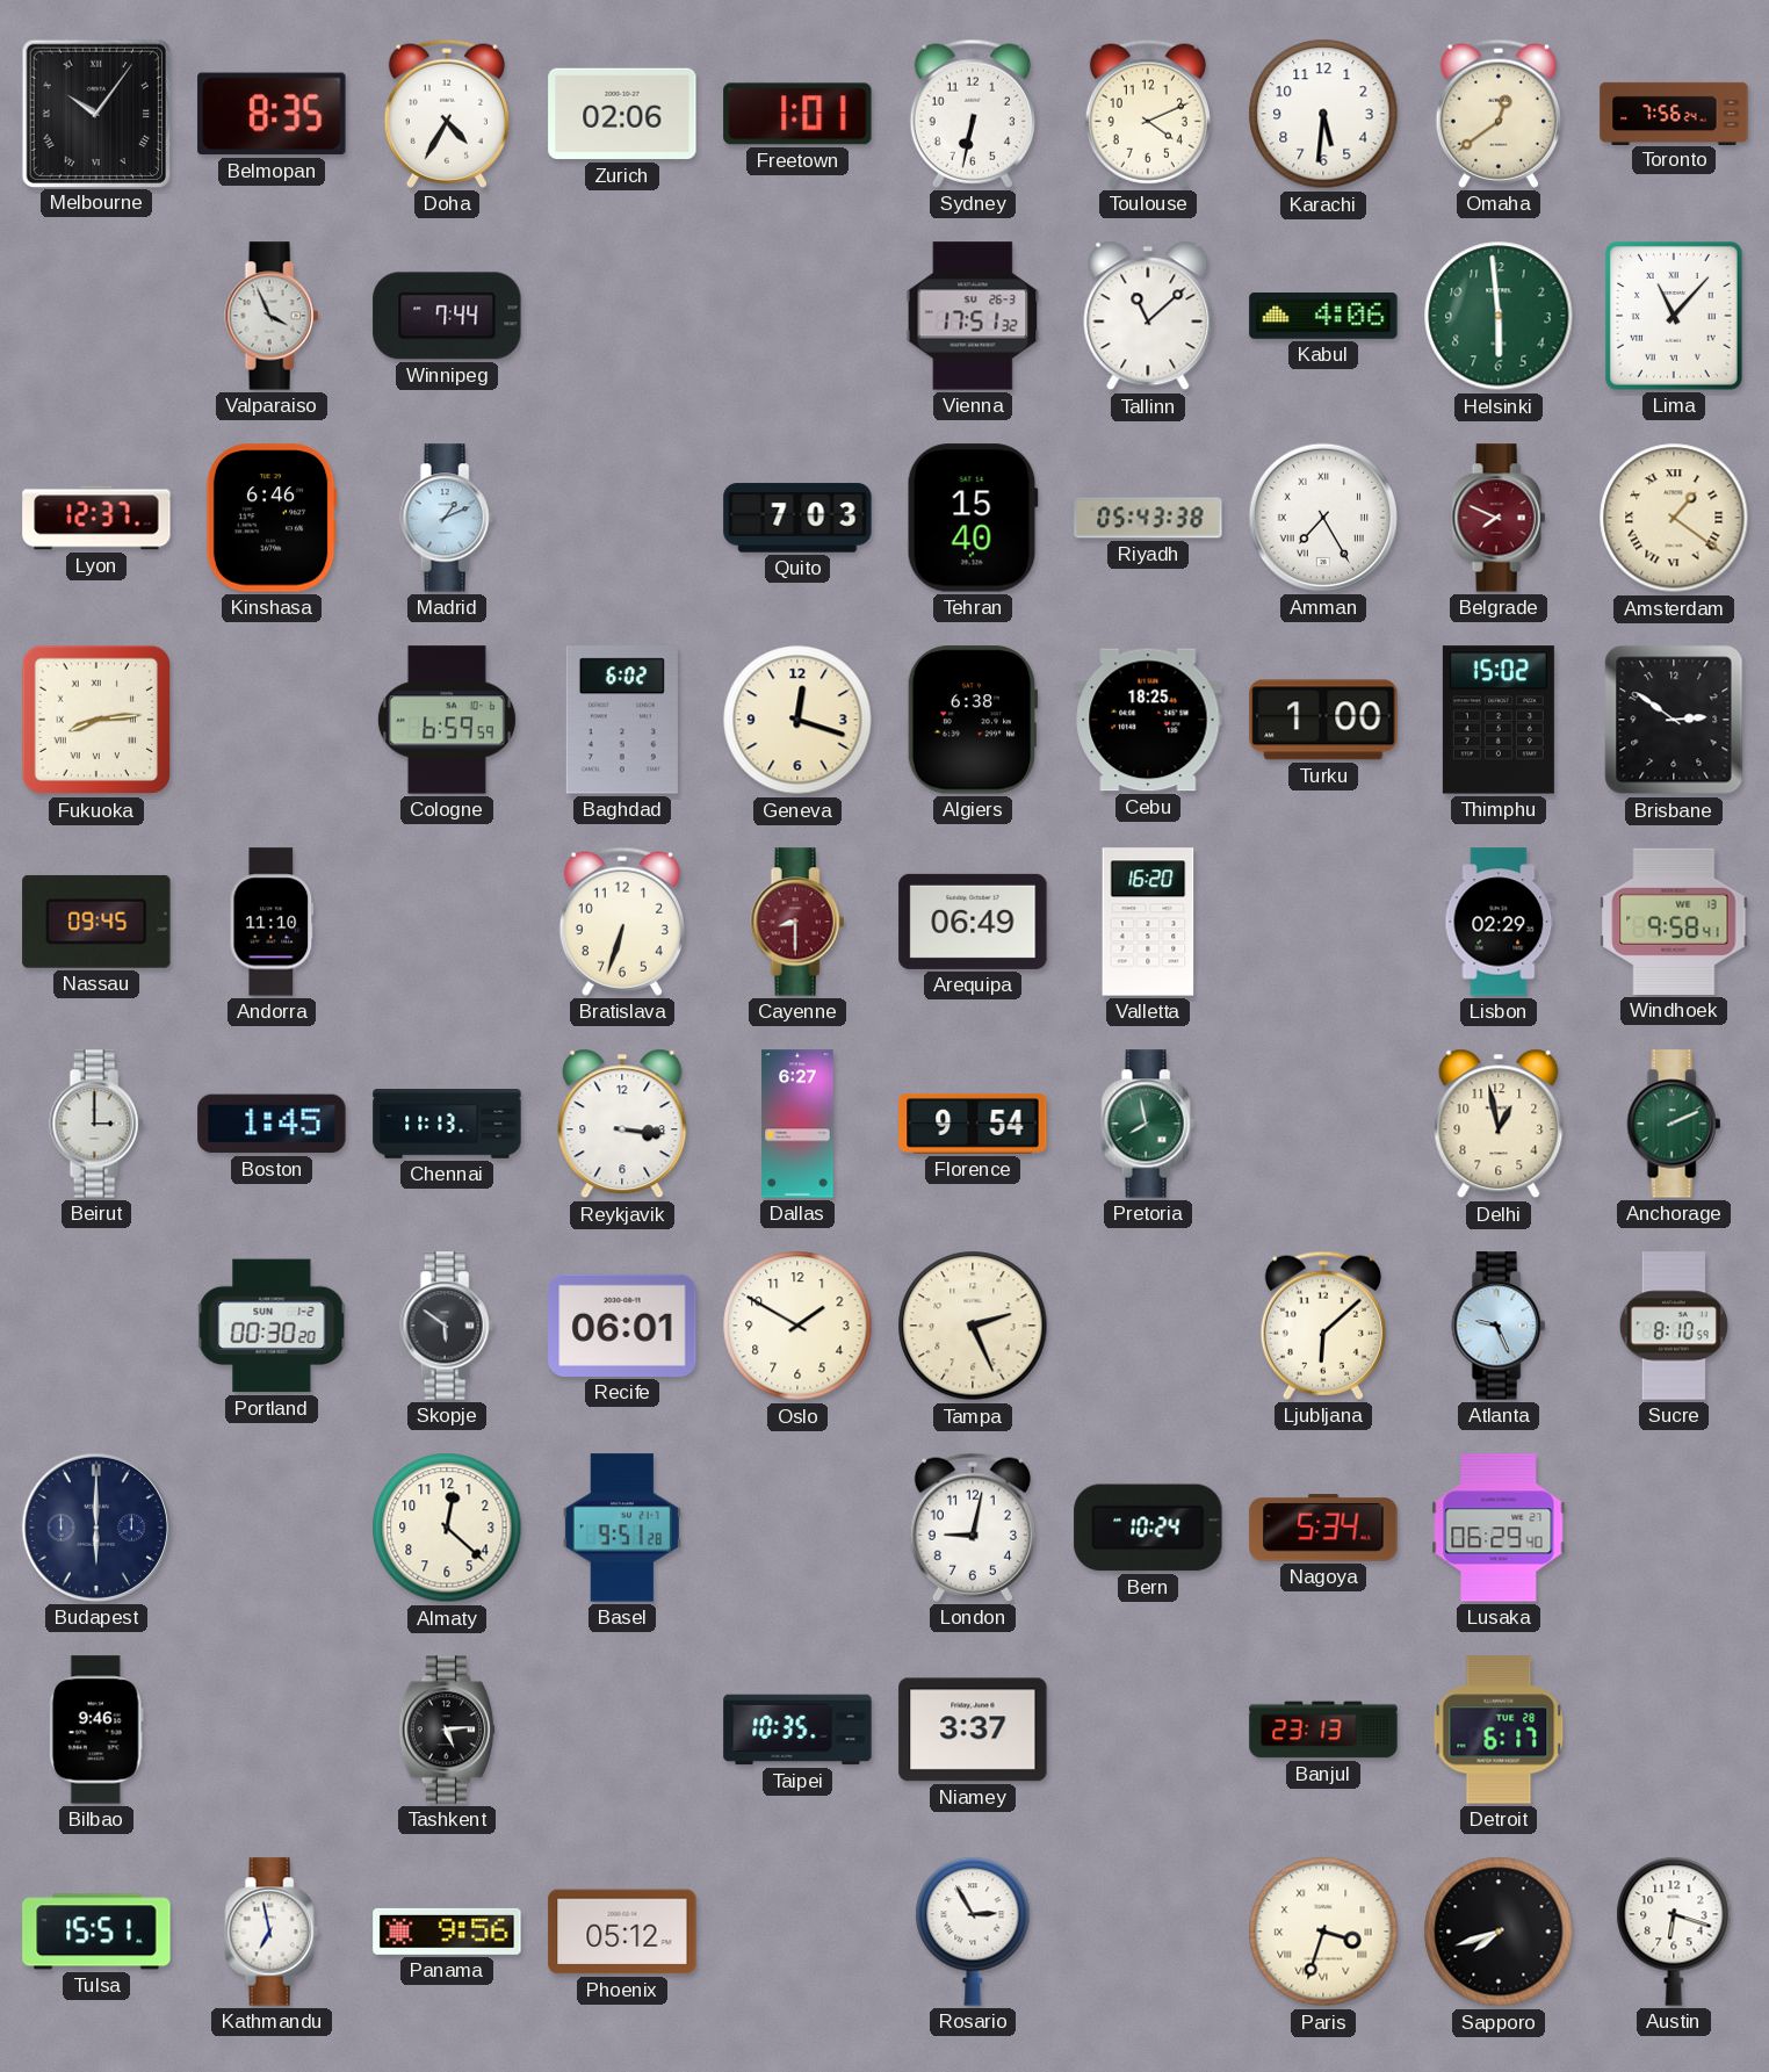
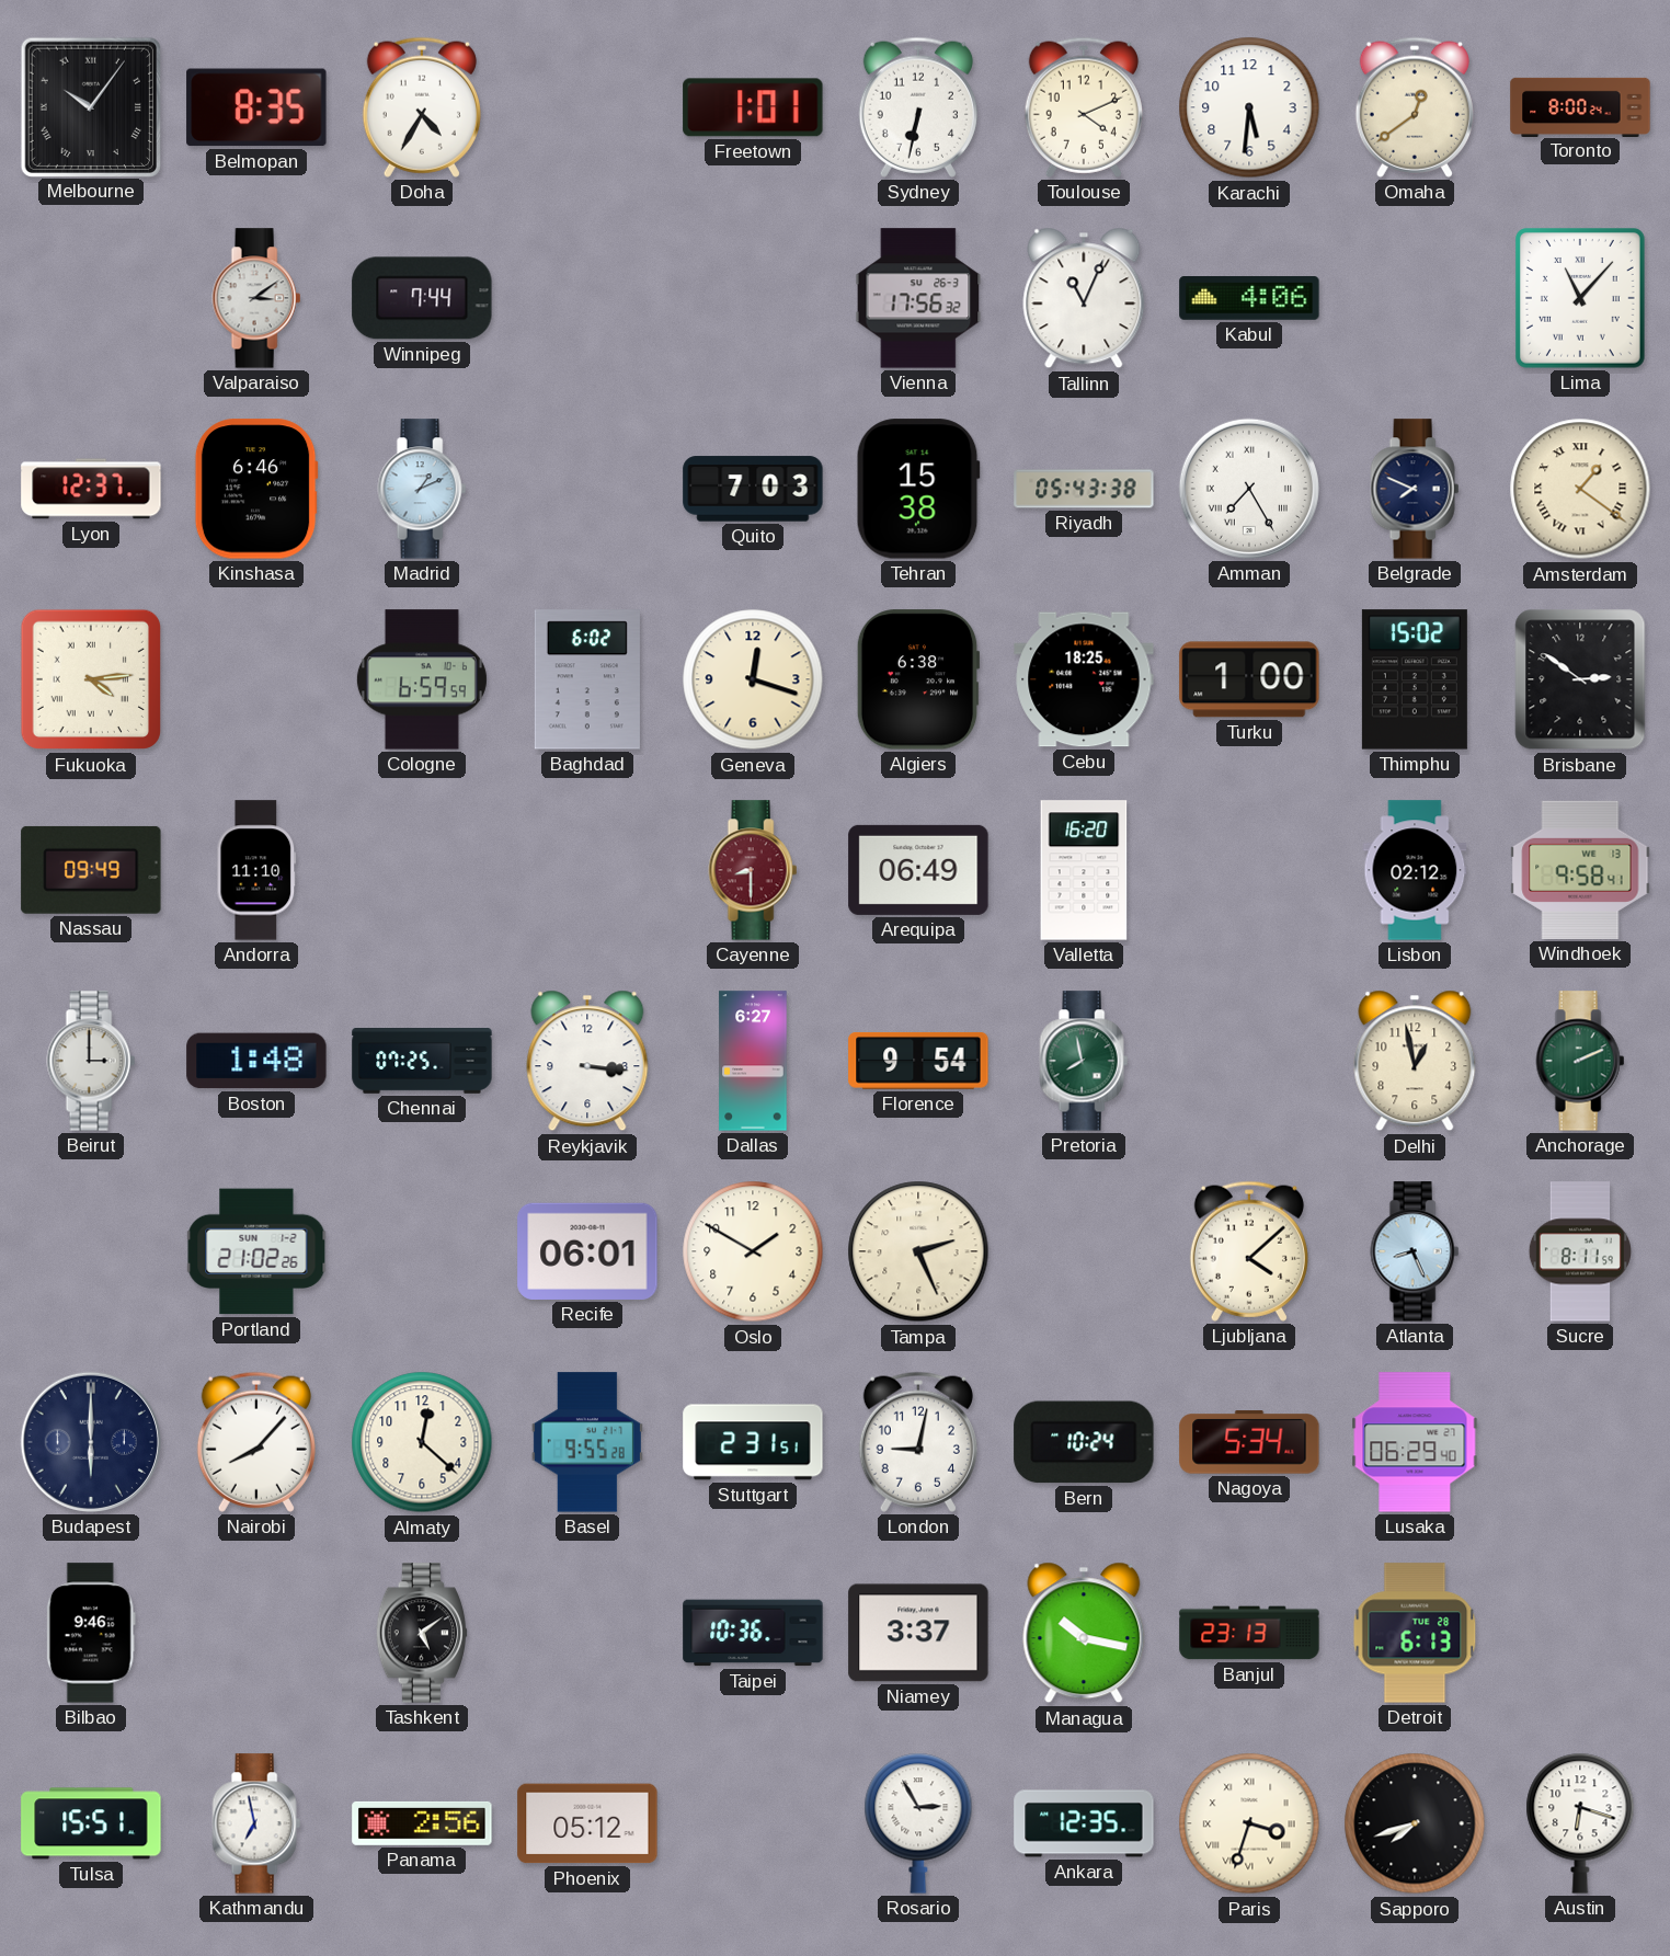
Zurich: 02:06 -> none (622, 114)
Toronto: 7:56 -> 8:00 (1580, 106)
Valparaiso: 3:56 -> 3:09 (256, 298)
Vienna: 17:51 -> 17:56 (918, 298)
Tallinn: 11:08 -> 11:04 (1084, 298)
Helsinki: 5:59 -> none (1499, 316)
Tehran: 15:40 -> 15:38 (918, 489)
Belgrade dial: burgundy -> navy (1415, 489)
Fukuoka: 8:14 -> 4:14 (91, 679)
Nassau: 09:45 -> 09:49 (91, 870)
Bratislava: 6:33 -> none (622, 922)
Lisbon: 02:29 -> 02:12 (1415, 870)
Boston: 1:45 -> 1:48 (256, 1061)
Chennai: 11:13 -> 07:25 (422, 1062)
Portland: 00:30 -> 21:02 (256, 1251)
Skopje: 5:51 -> none (447, 1326)
Ljubljana: 6:08 -> 4:08 (1249, 1251)
Atlanta: 9:26 -> 8:26 (1415, 1251)
Sucre: 8:10 -> 8:11 (1580, 1251)
Nairobi: none -> 8:07 (256, 1442)
Basel: 9:51 -> 9:55 (587, 1442)
Stuttgart: none -> 2:31 (753, 1442)
Tashkent: 5:14 -> 5:09 (422, 1633)
Taipei: 10:35 -> 10:36 (753, 1633)
Managua: none -> 10:17 (1084, 1633)
Detroit: 6:17 -> 6:13 (1415, 1633)
Panama: 9:56 -> 2:56 (422, 1823)
Ankara: none -> 12:35 (1084, 1823)
